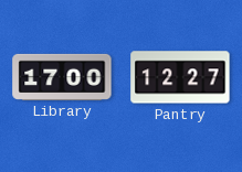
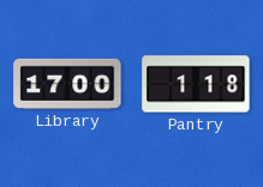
Pantry: 12:27 -> 1:18 (196, 84)
